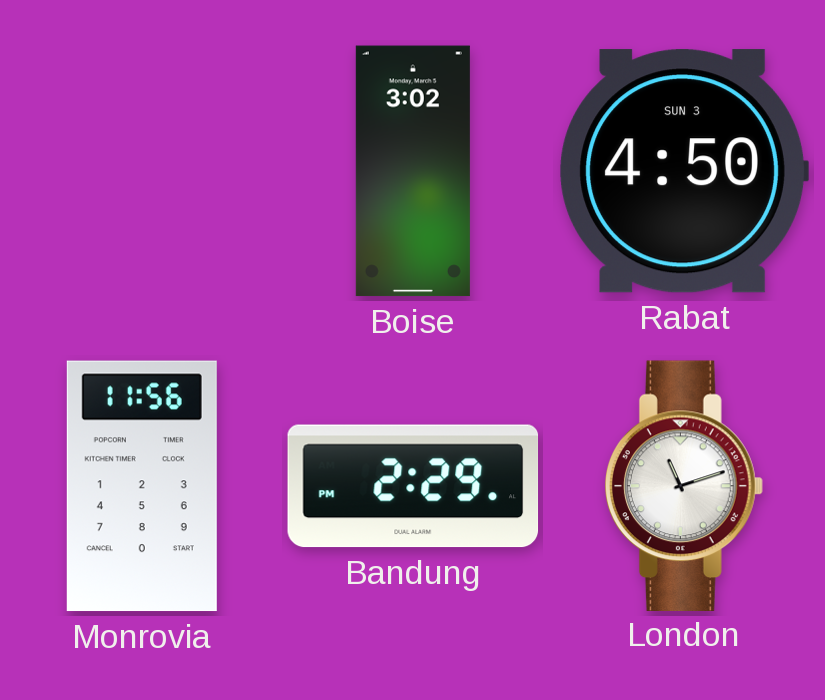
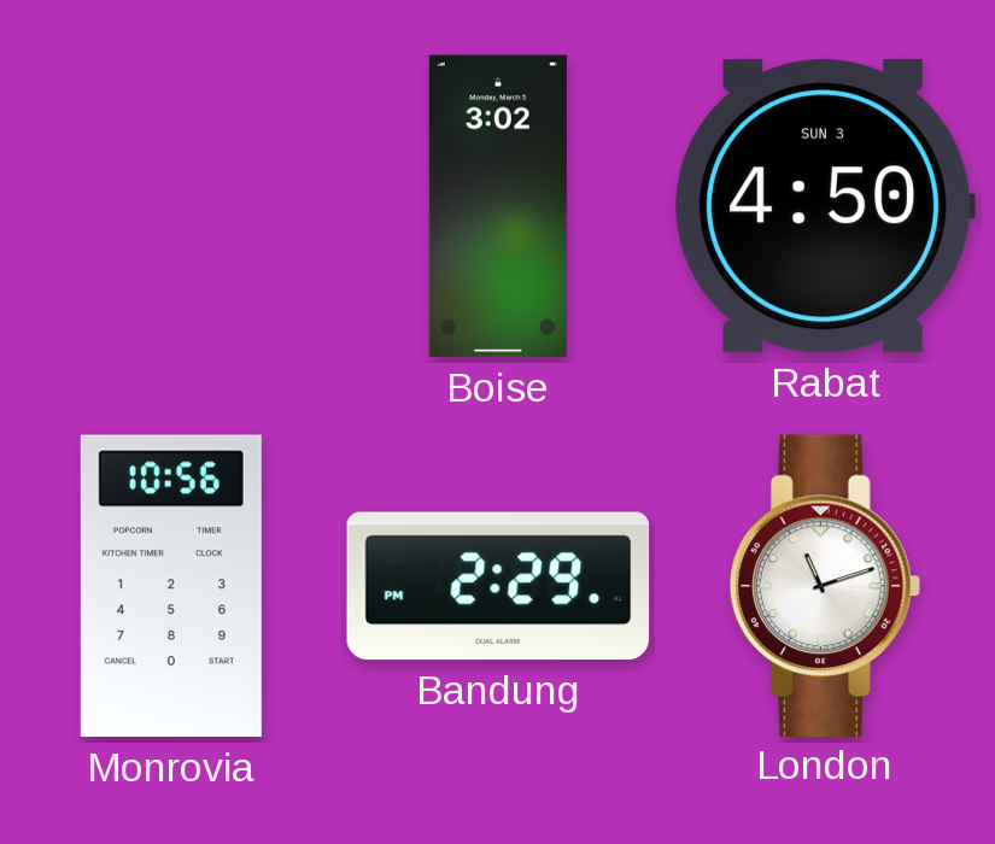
Monrovia: 11:56 -> 10:56 (171, 586)
